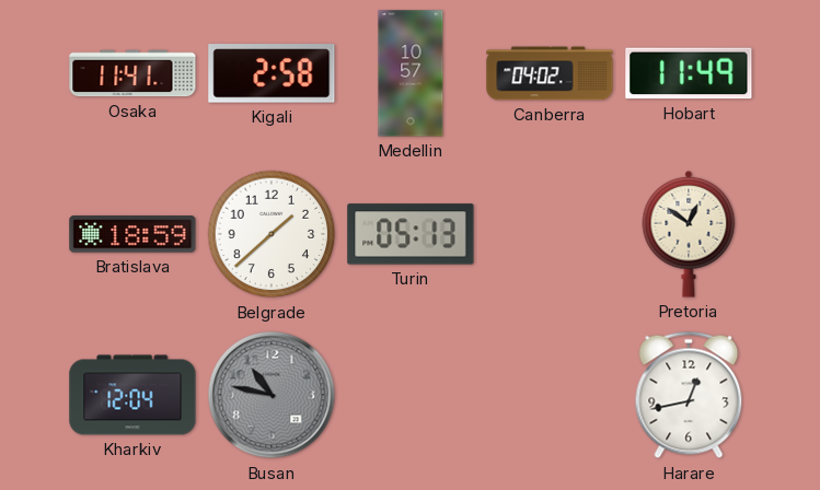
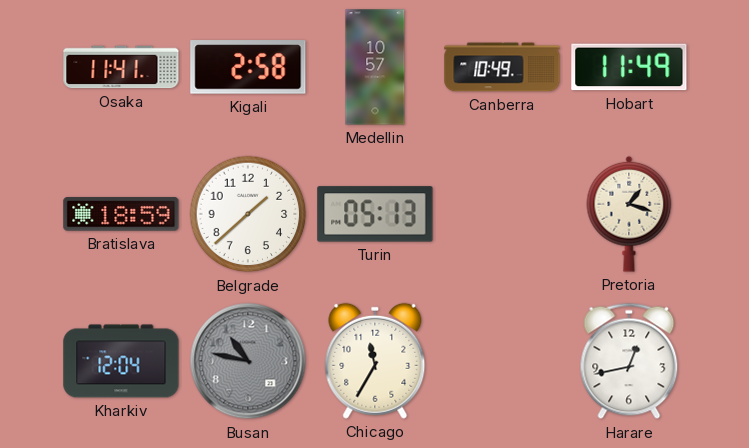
Canberra: 04:02 -> 10:49 (502, 67)
Pretoria: 12:51 -> 1:18 (629, 214)
Chicago: none -> 11:35 (375, 361)
